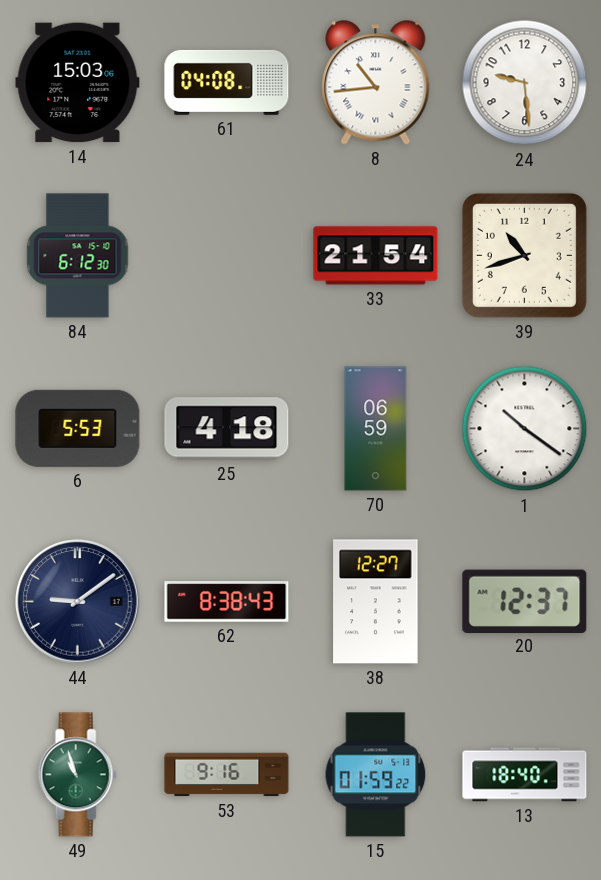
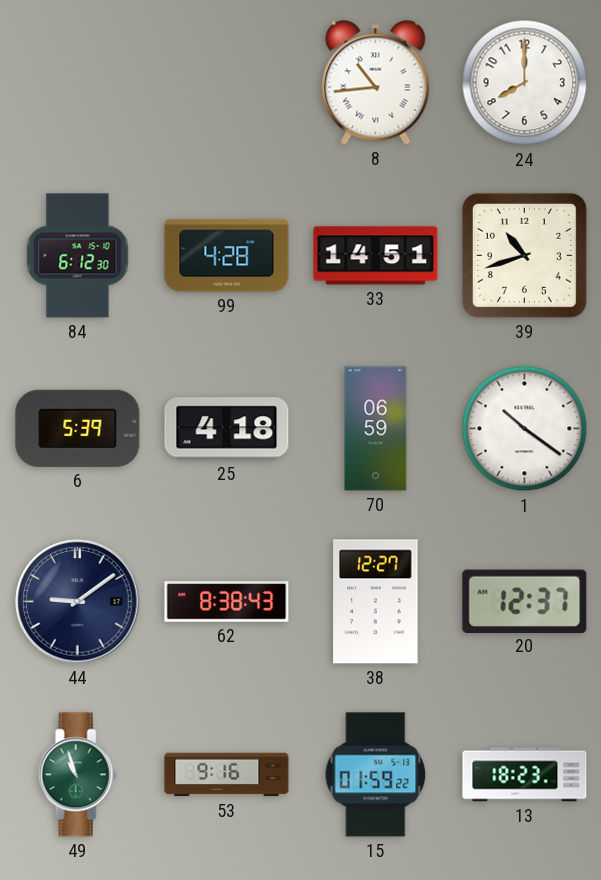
14: 15:03 -> none (78, 83)
61: 04:08 -> none (227, 82)
24: 9:29 -> 8:00 (525, 83)
99: none -> 4:28 (227, 256)
33: 21:54 -> 14:51 (376, 256)
6: 5:53 -> 5:39 (78, 428)
13: 18:40 -> 18:23 (525, 775)
